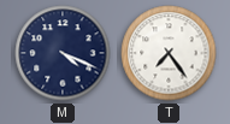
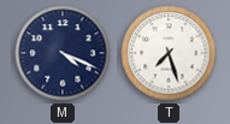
T: 7:24 -> 7:27 (169, 53)
